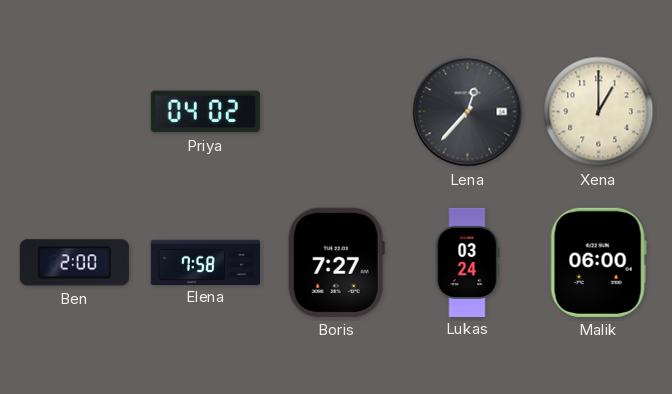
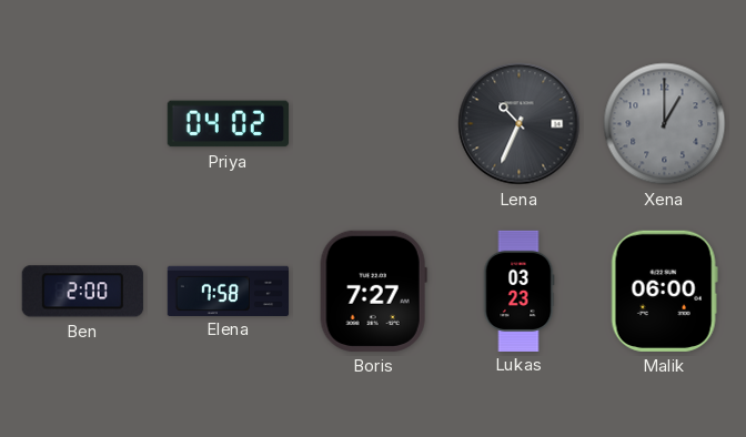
Lena: 12:37 -> 10:34 (520, 124)
Xena dial: cream -> grey (665, 124)
Lukas: 03:24 -> 03:23 (518, 291)
